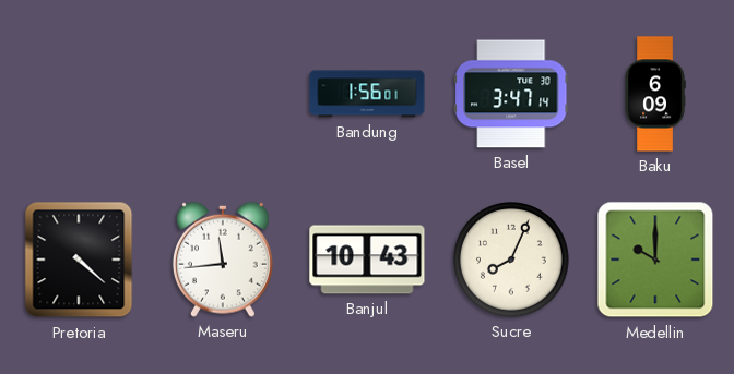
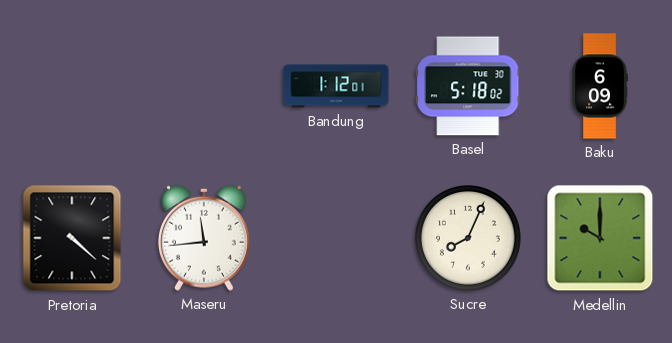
Bandung: 1:56 -> 1:12 (336, 86)
Basel: 3:47 -> 5:18 (469, 86)
Banjul: 10:43 -> none (367, 260)
